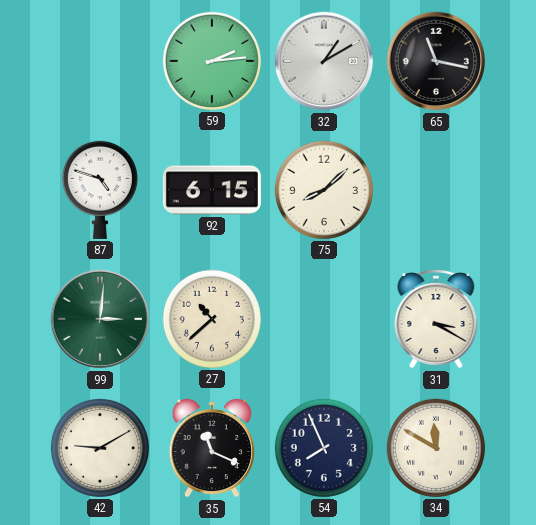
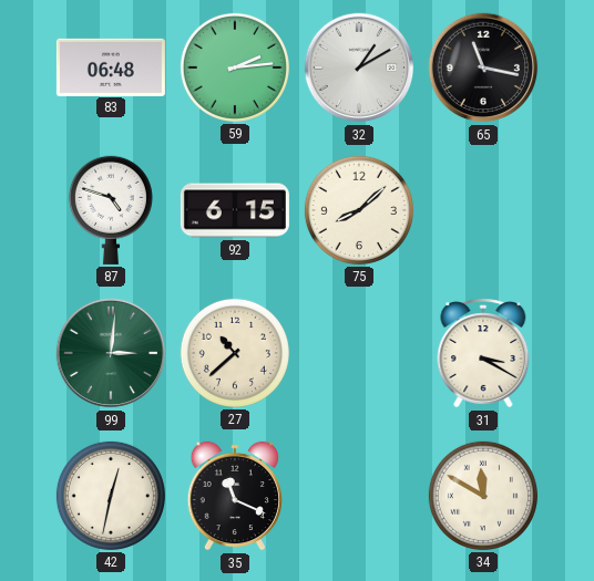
83: none -> 06:48 (111, 66)
42: 9:10 -> 12:32 (111, 496)
54: 7:56 -> none (324, 448)
